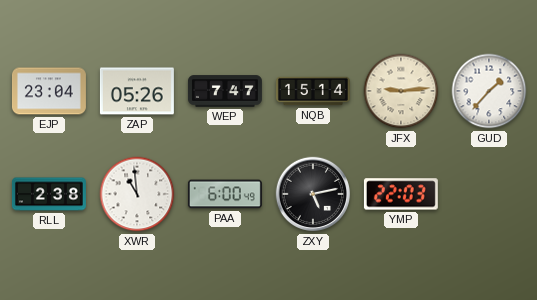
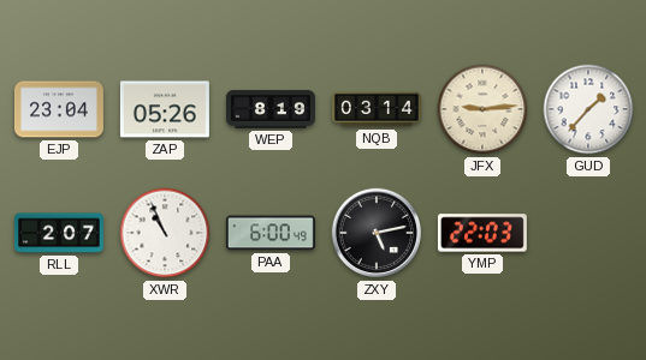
WEP: 7:47 -> 8:19 (271, 109)
NQB: 15:14 -> 03:14 (377, 109)
RLL: 2:38 -> 2:07 (59, 233)
XWR: 10:59 -> 10:56 (165, 233)
